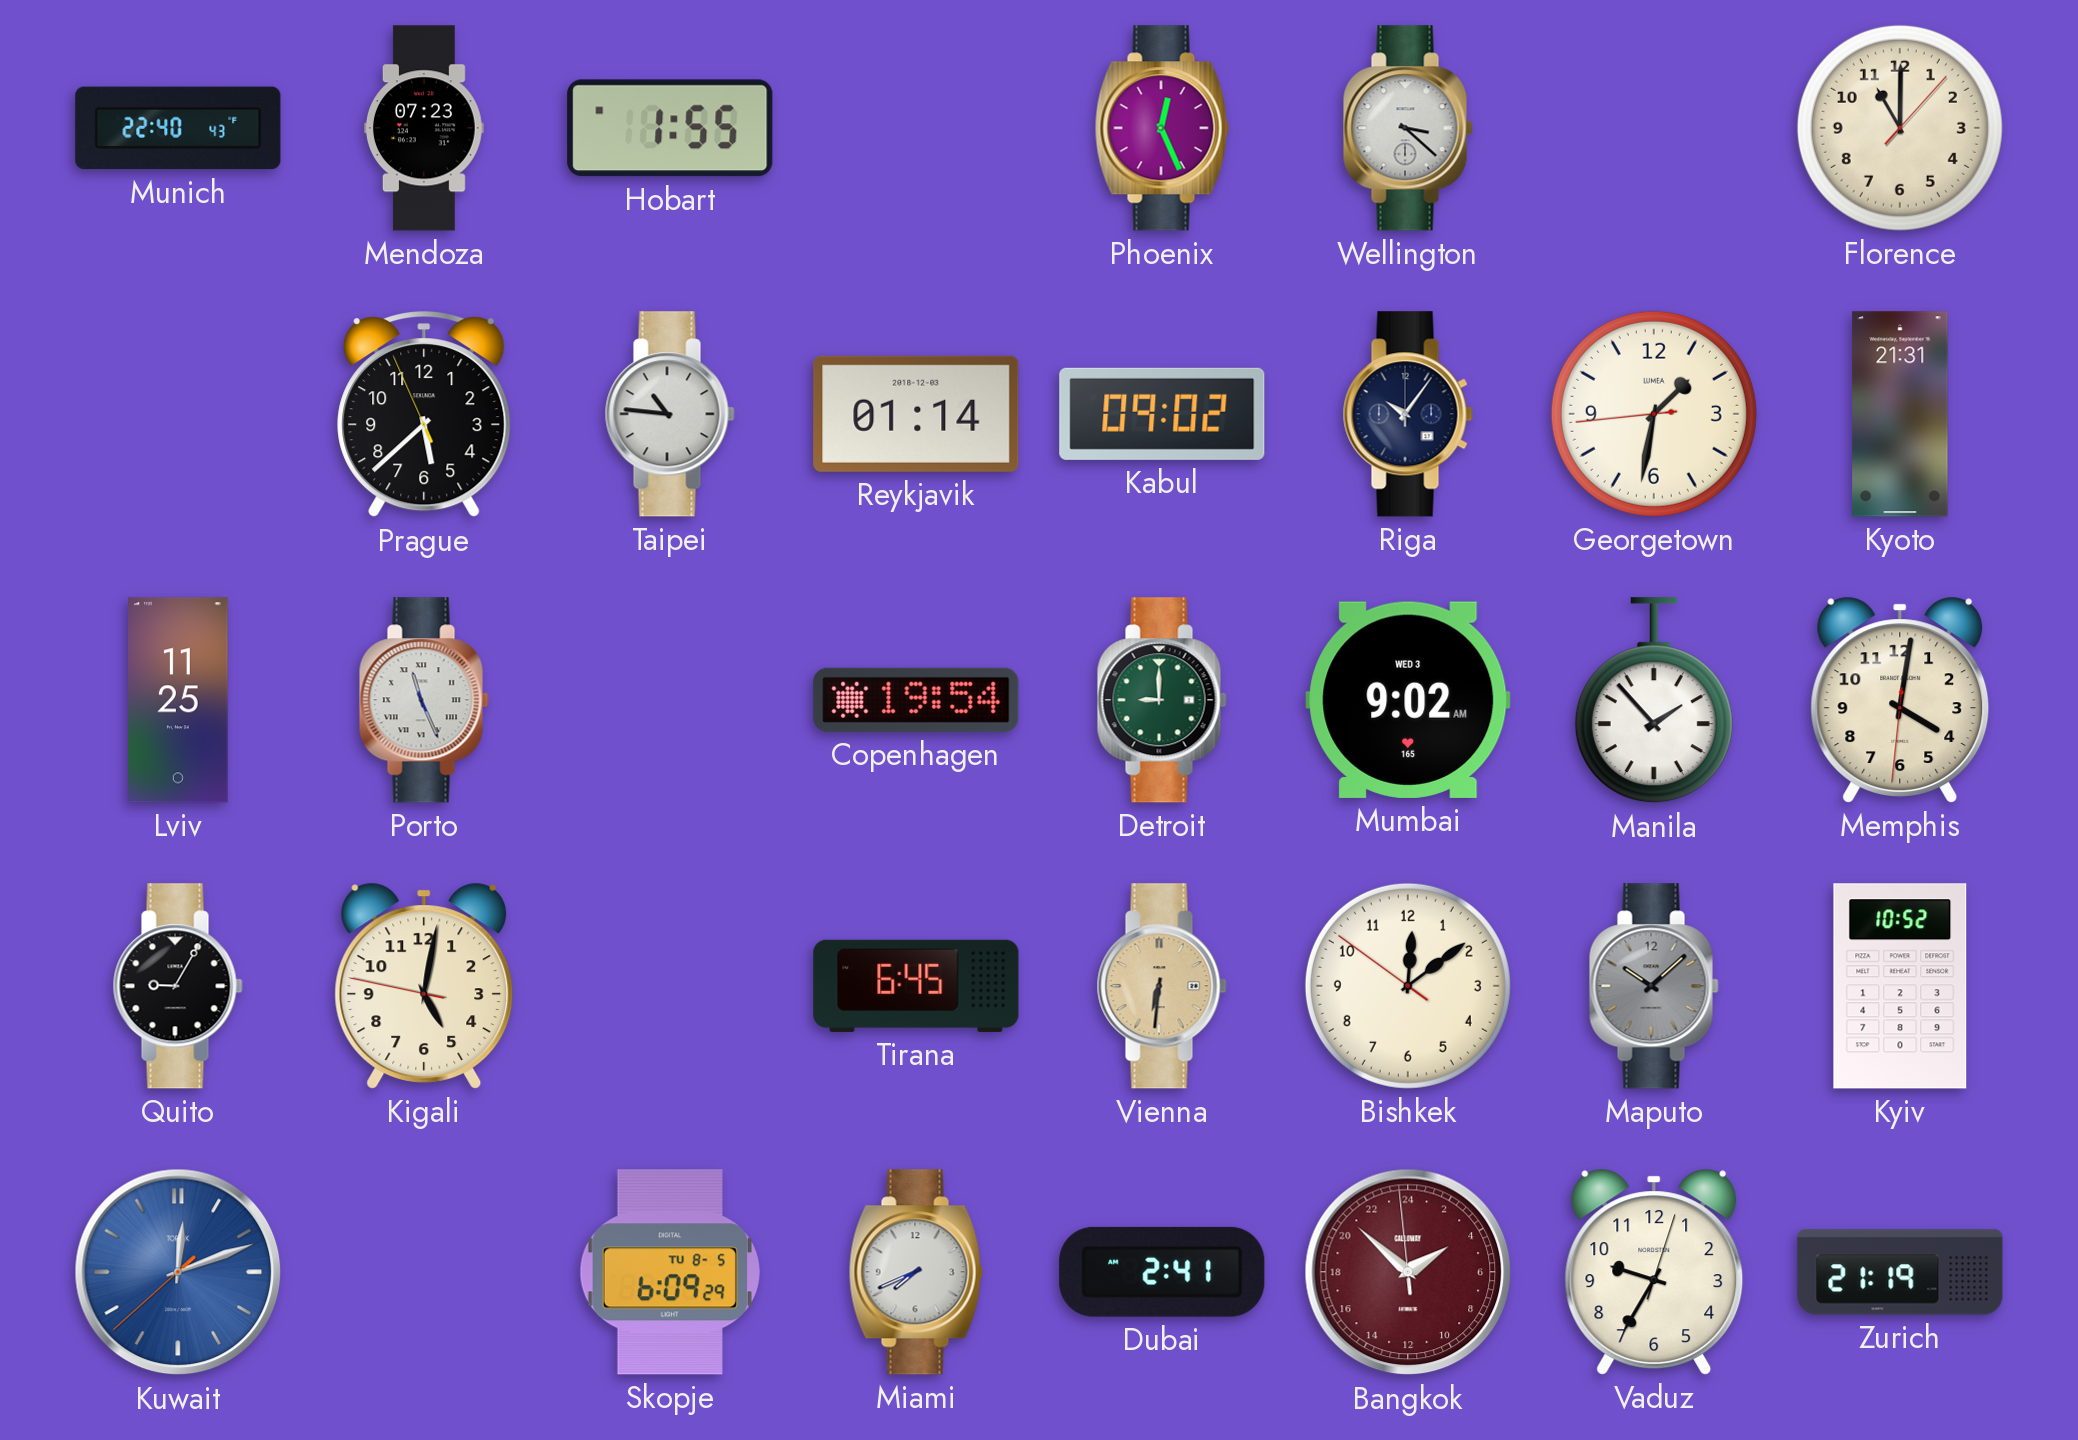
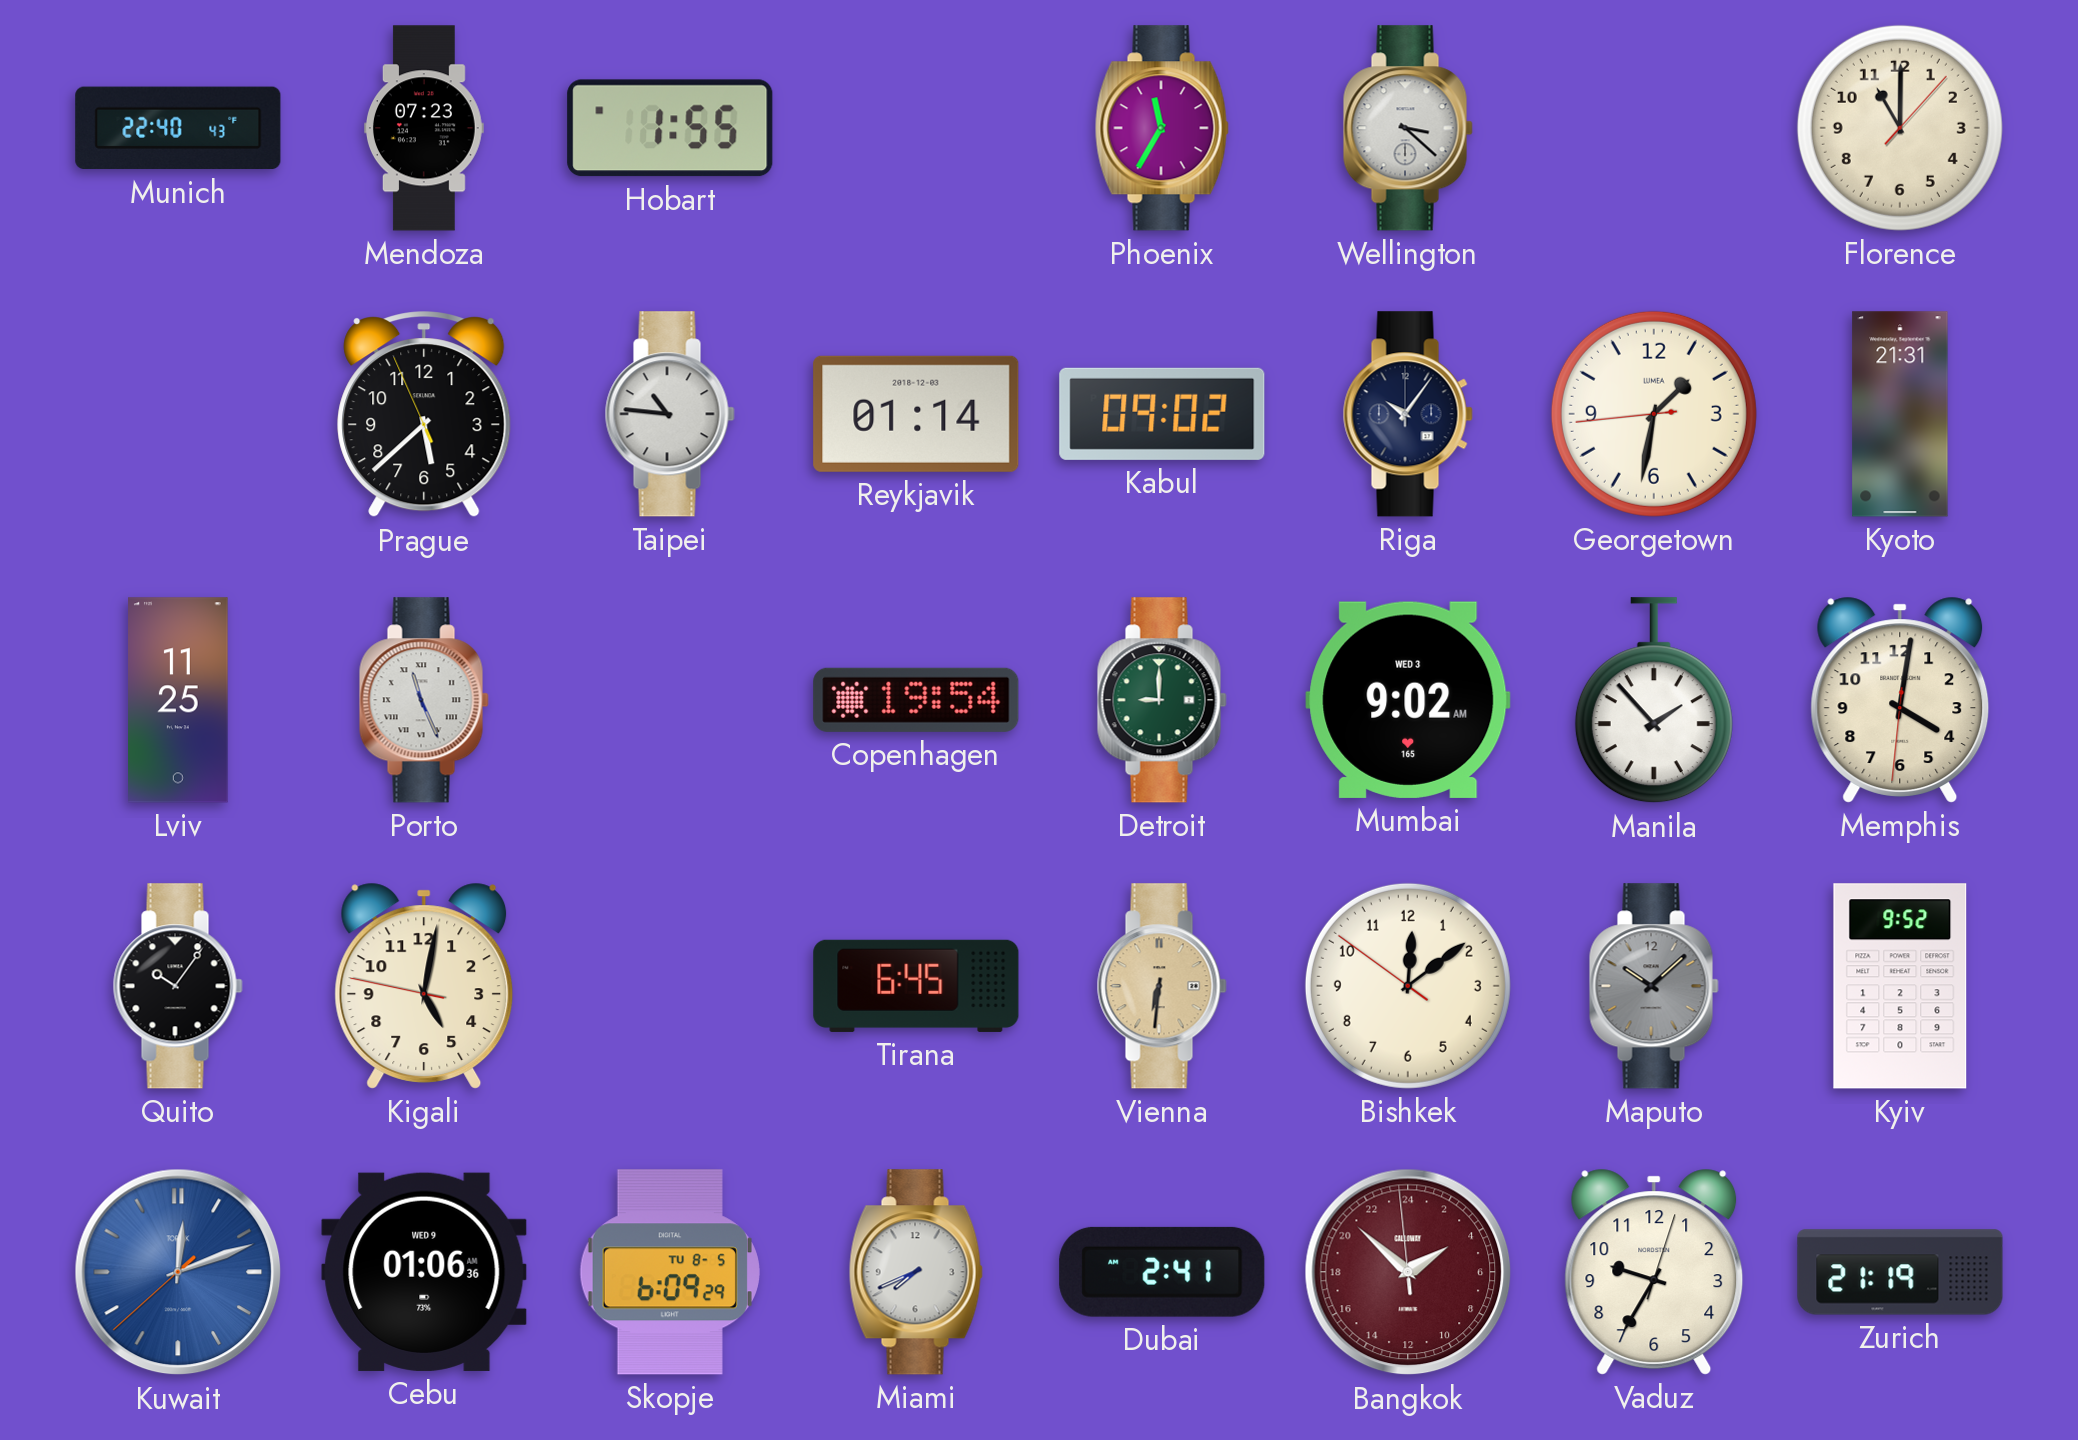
Phoenix: 12:26 -> 11:35 (1162, 128)
Quito: 9:05 -> 10:06 (178, 986)
Kyiv: 10:52 -> 9:52 (1900, 986)
Cebu: none -> 01:06 (424, 1272)
